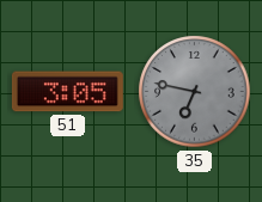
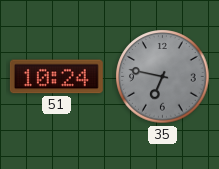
51: 3:05 -> 10:24 (56, 77)
